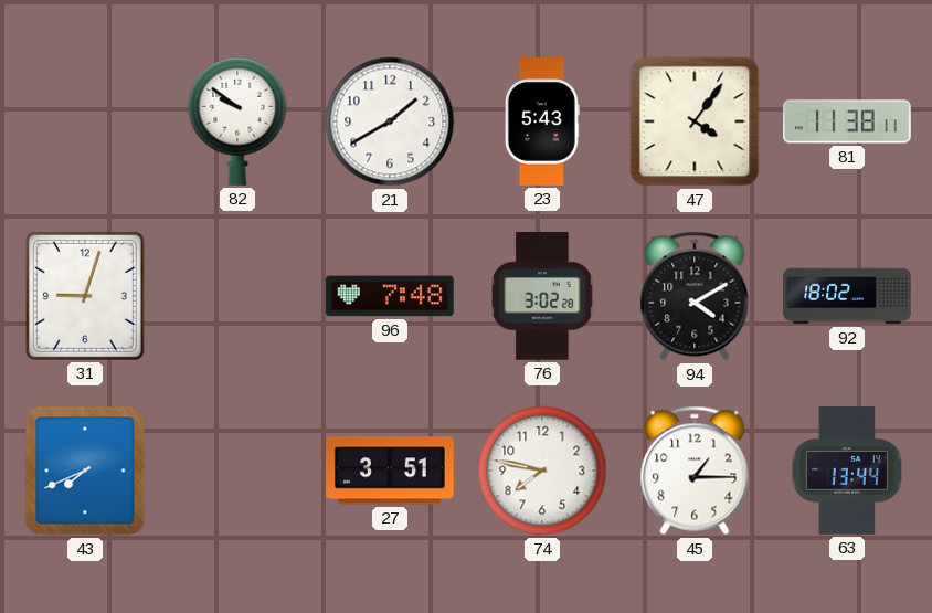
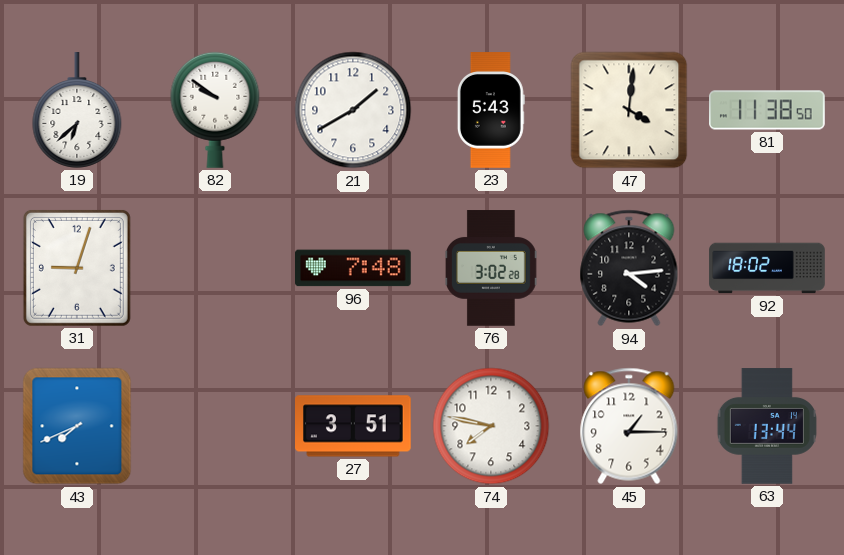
19: none -> 6:38 (77, 110)
47: 4:06 -> 4:01 (629, 110)
81: 11:38:11 -> 11:38:50 (767, 110)
94: 4:10 -> 4:14 (629, 268)
